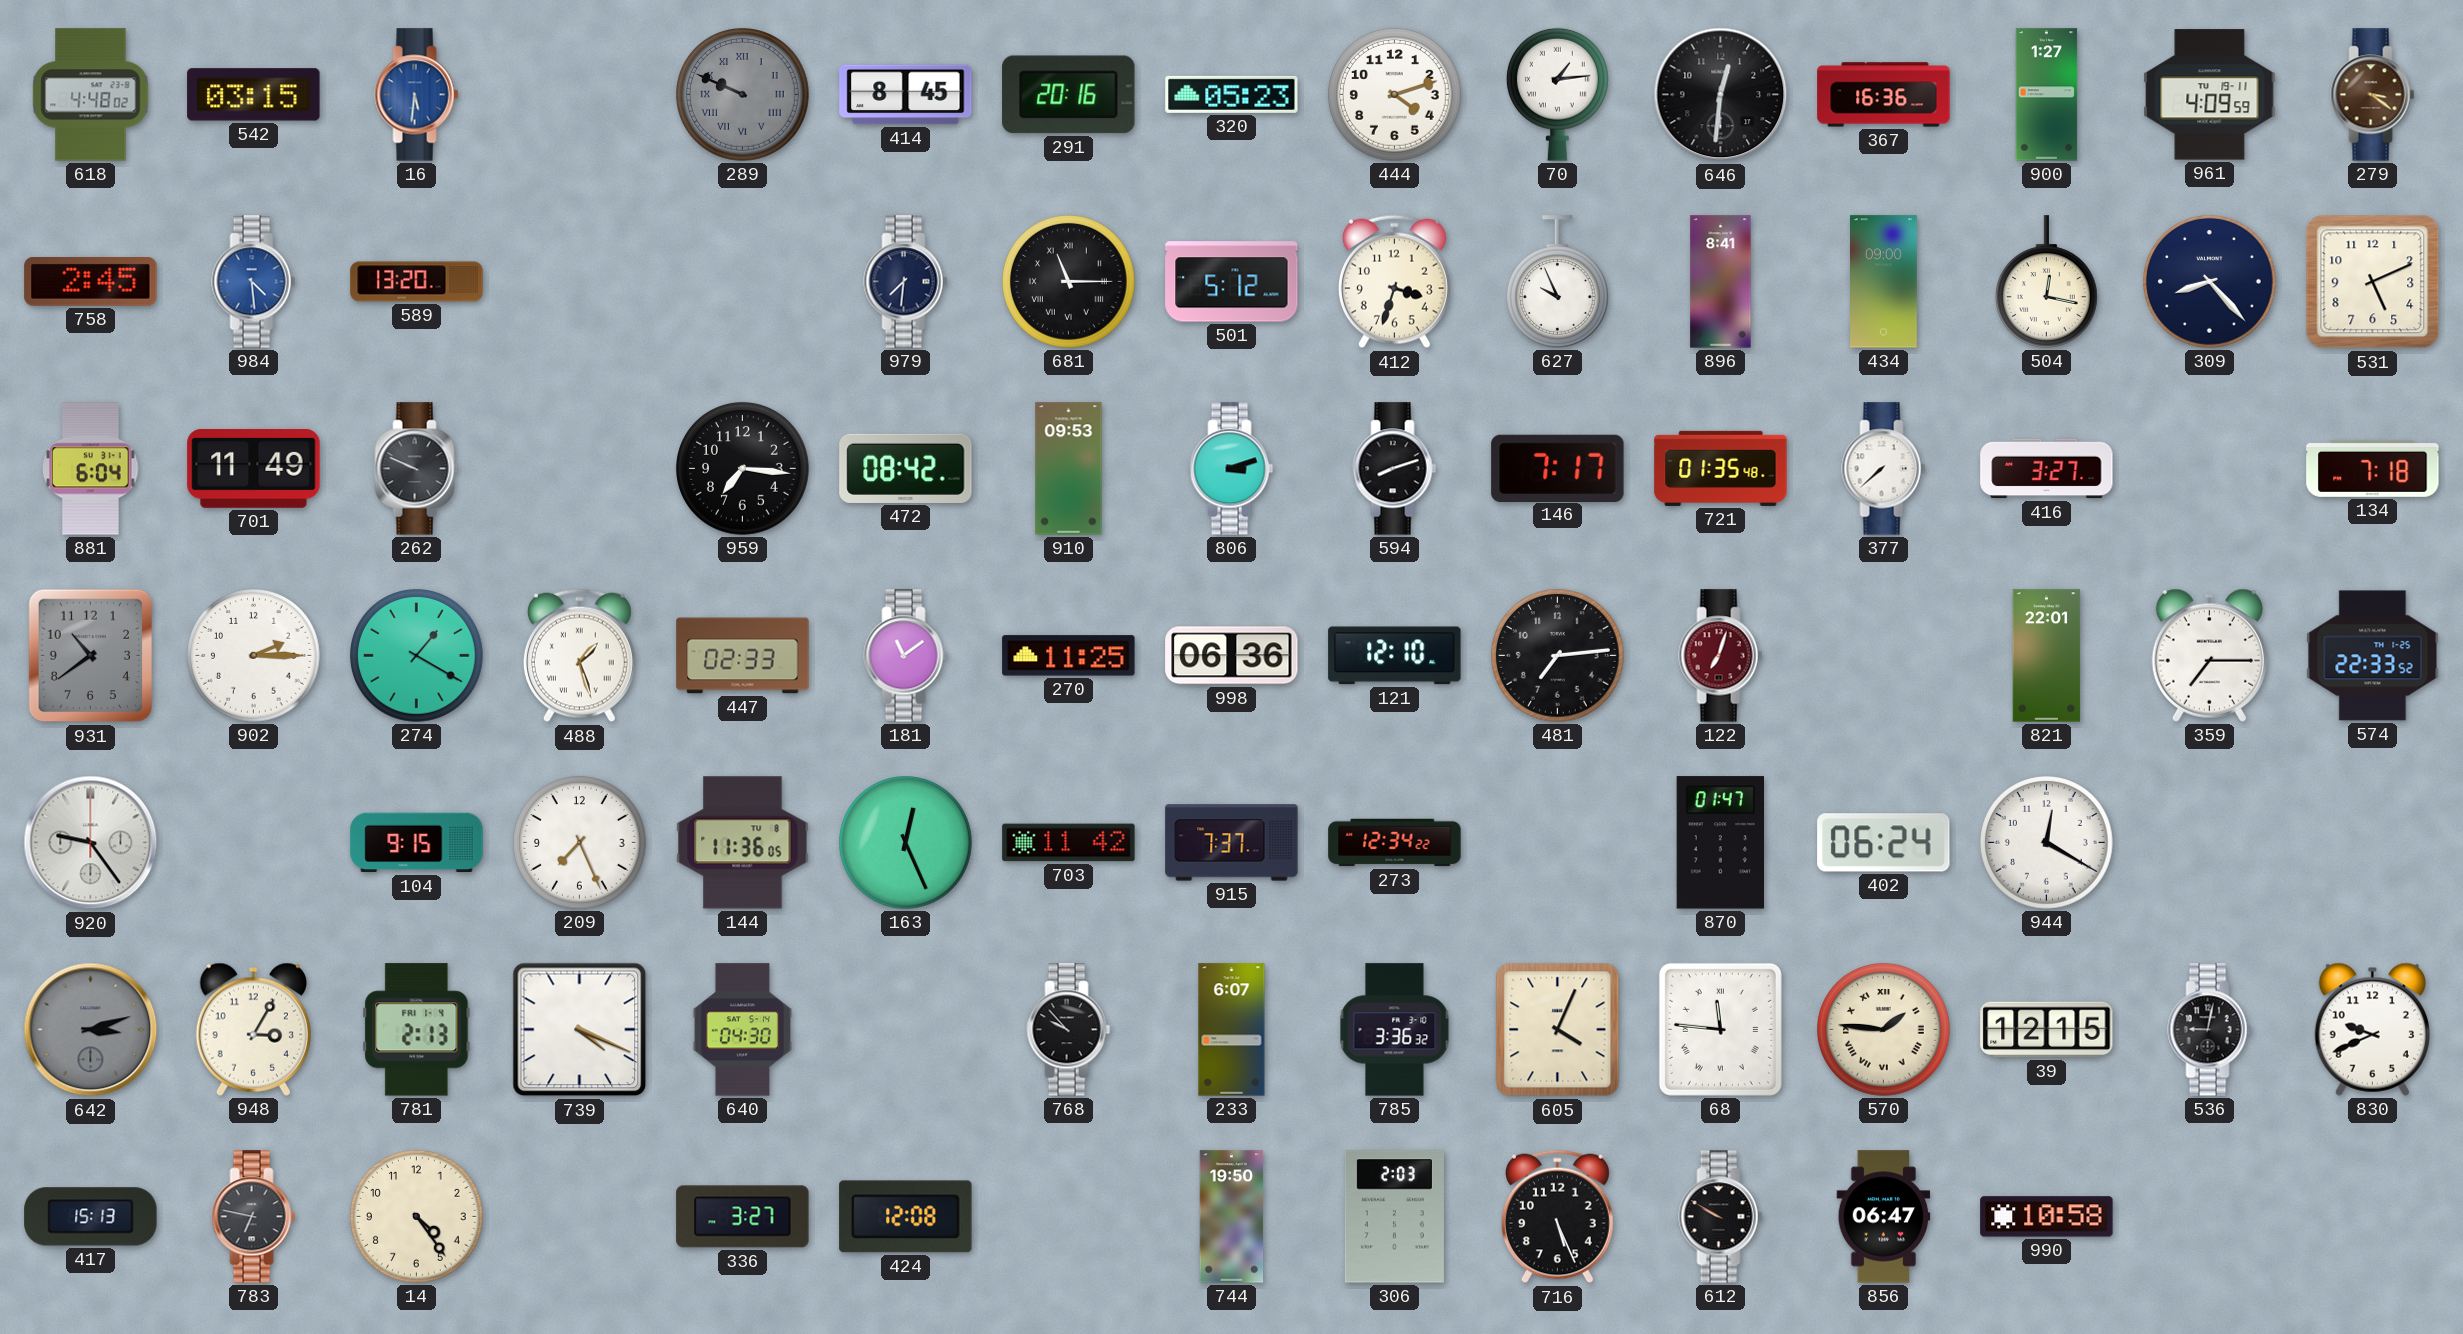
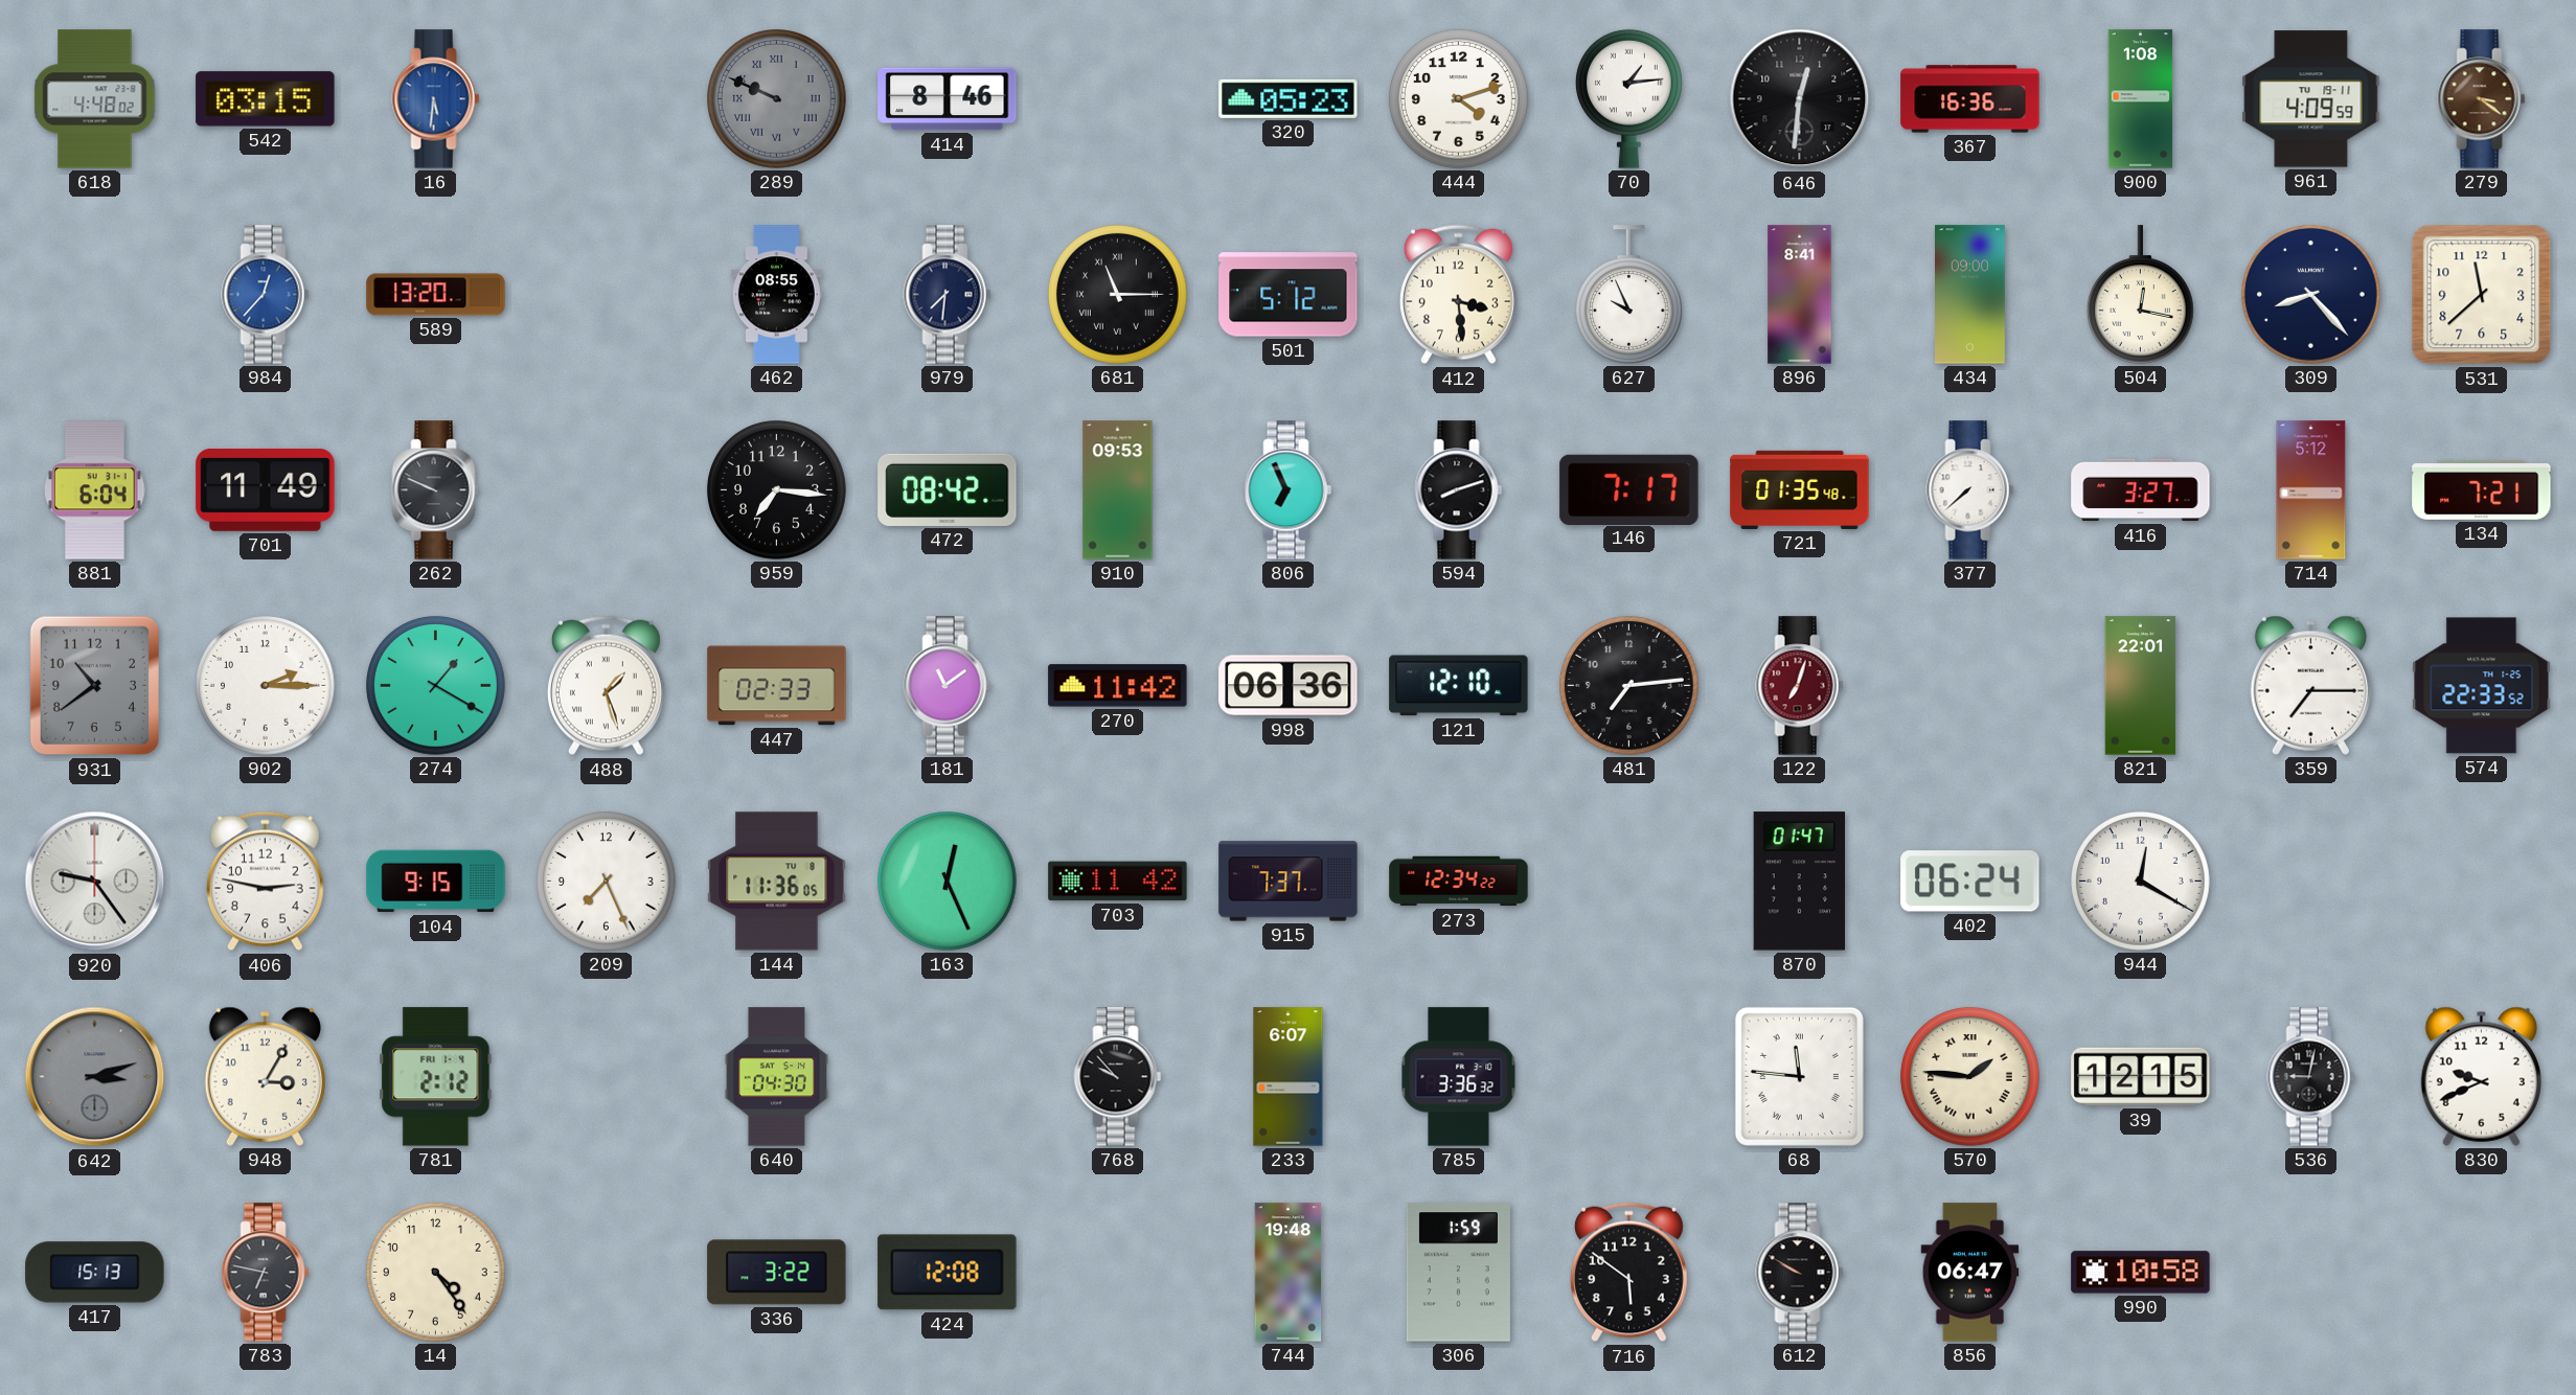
414: 8:45 -> 8:46 (948, 99)
291: 20:16 -> none (1069, 95)
900: 1:27 -> 1:08 (2141, 99)
758: 2:45 -> none (91, 282)
984: 4:29 -> 12:37 (266, 295)
462: none -> 08:55 (776, 295)
412: 3:33 -> 3:29 (1458, 295)
531: 5:11 -> 11:38 (2482, 295)
806: 3:12 -> 6:56 (1289, 490)
714: none -> 5:12 (2311, 490)
134: 7:18 -> 7:21 (2482, 489)
270: 11:25 -> 11:42 (1118, 686)
406: none -> 2:47 (265, 882)
781: 2:13 -> 2:12 (436, 1077)
739: 4:19 -> none (580, 1030)
605: 4:04 -> none (1558, 1030)
336: 3:27 -> 3:22 (777, 1273)
744: 19:50 -> 19:48 (1289, 1273)
306: 2:03 -> 1:59 (1458, 1273)
716: 5:26 -> 5:51 (1628, 1273)
